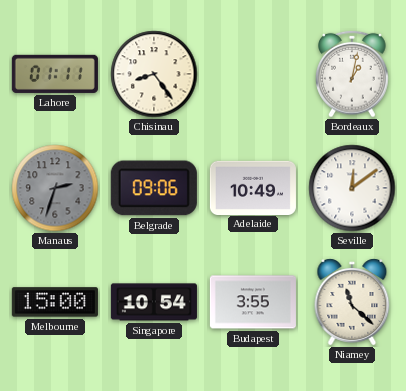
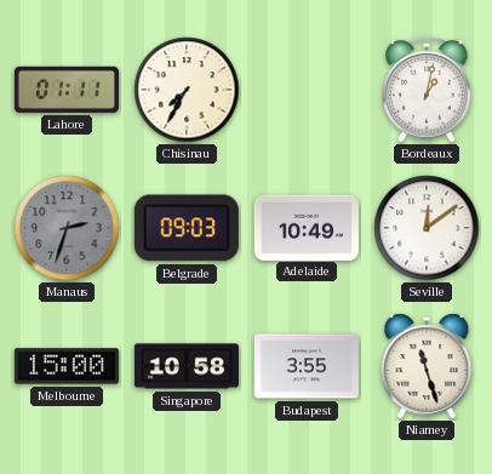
Chisinau: 8:24 -> 7:35 (187, 90)
Belgrade: 09:06 -> 09:03 (187, 228)
Singapore: 10:54 -> 10:58 (187, 366)
Niamey: 11:22 -> 11:27 (427, 366)
